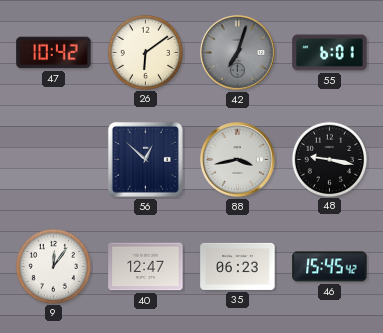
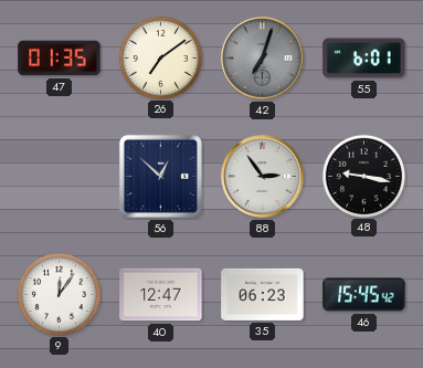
47: 10:42 -> 01:35 (60, 59)
26: 6:09 -> 7:09 (160, 57)
88: 3:43 -> 2:54 (263, 177)
